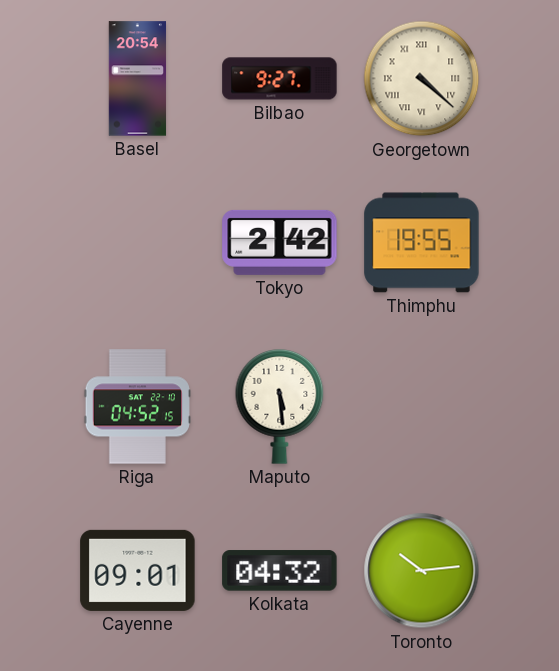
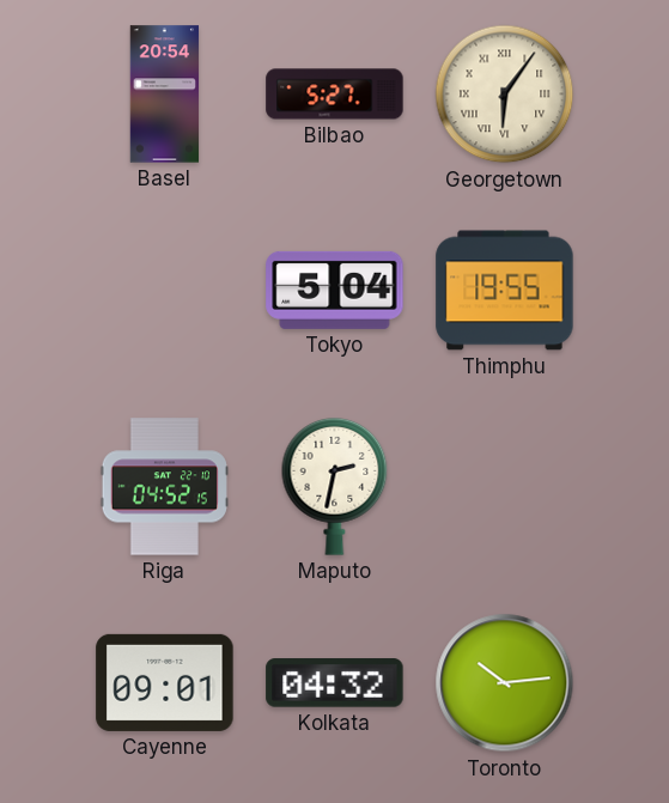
Bilbao: 9:27 -> 5:27 (335, 95)
Georgetown: 4:22 -> 6:06 (505, 95)
Tokyo: 2:42 -> 5:04 (335, 290)
Maputo: 5:29 -> 2:32 (335, 487)
